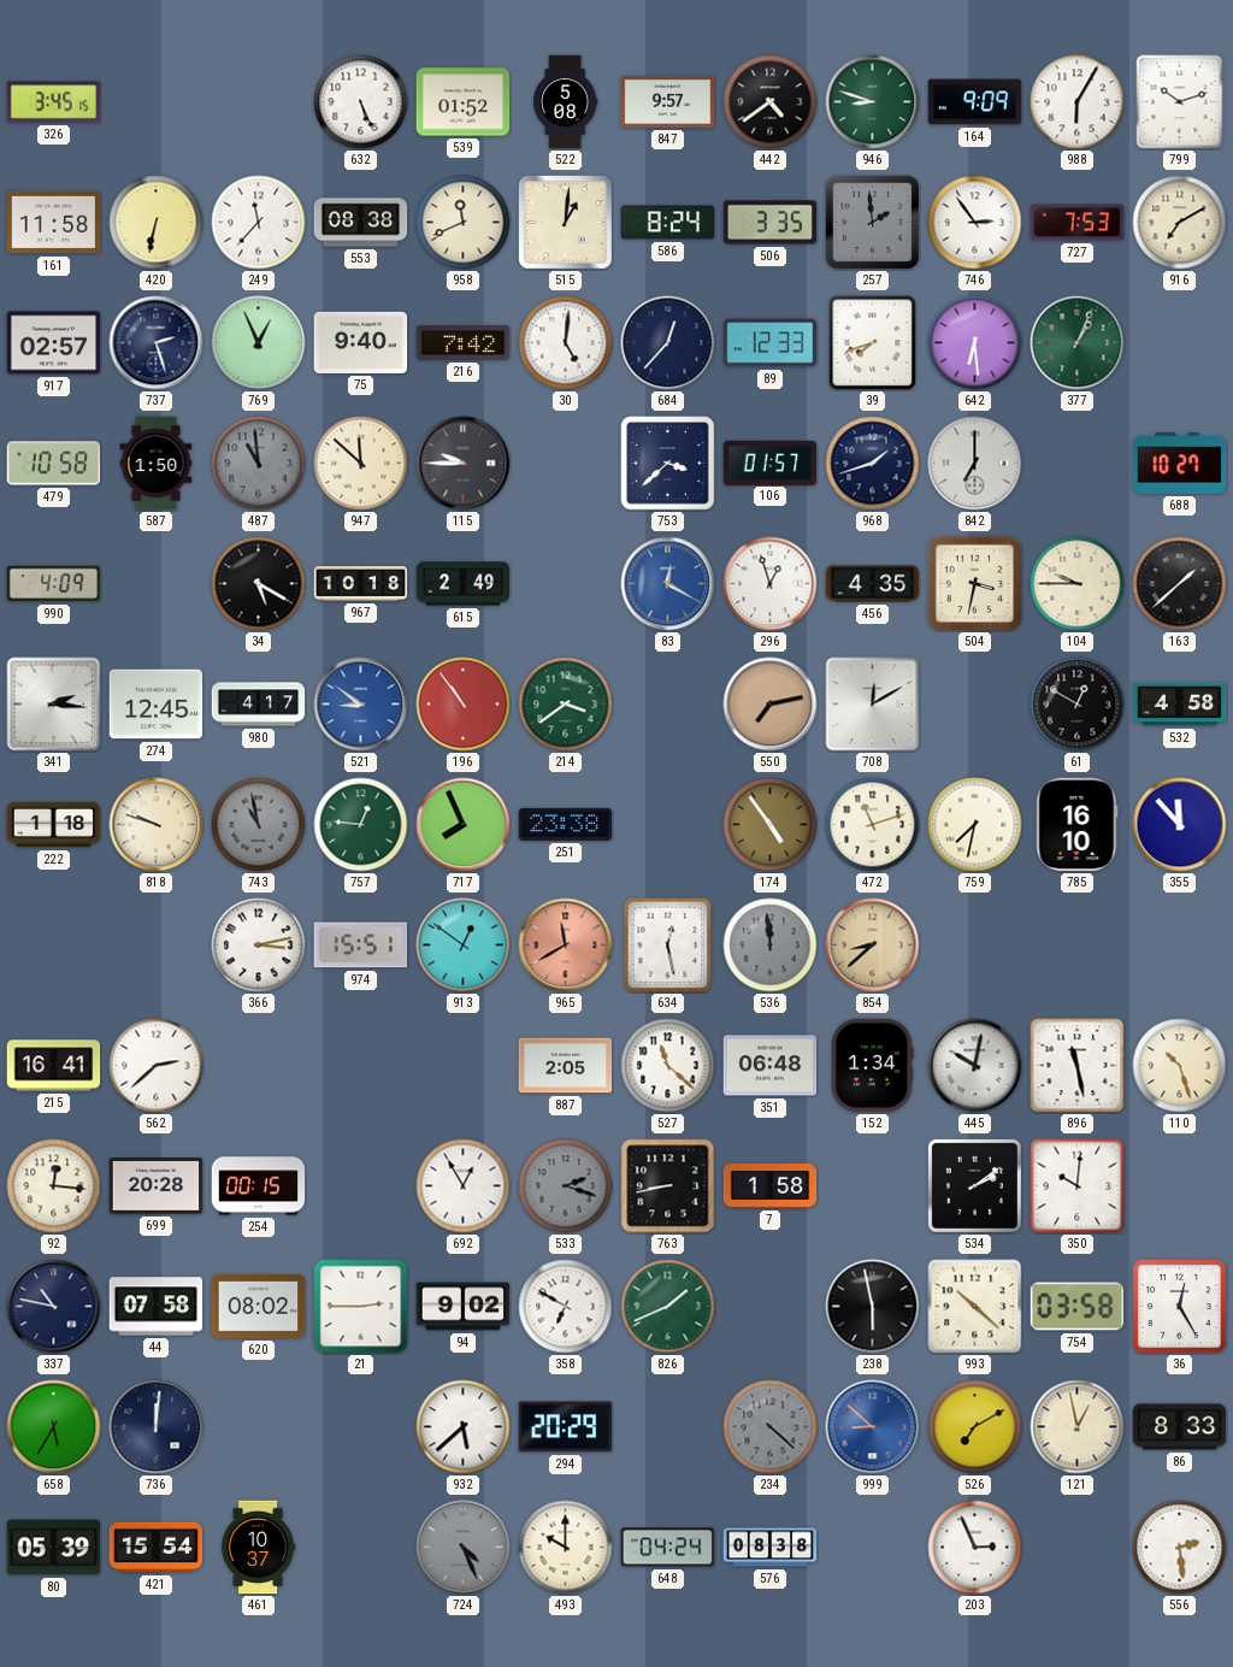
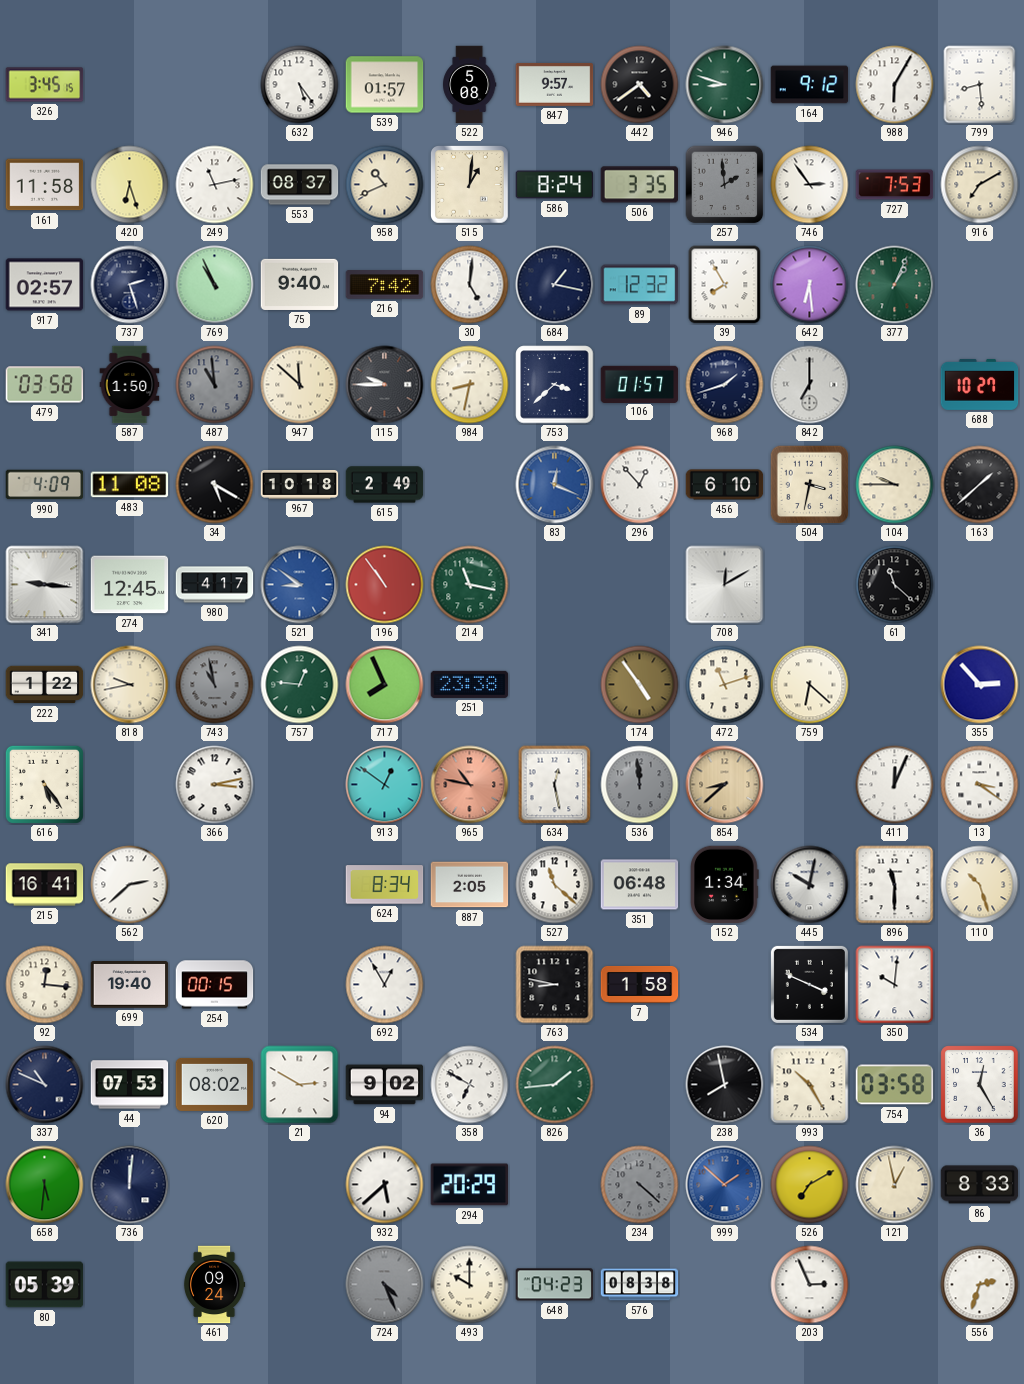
632: 5:26 -> 5:24 (300, 85)
539: 01:52 -> 01:57 (385, 85)
164: 9:09 -> 9:12 (810, 85)
799: 10:12 -> 8:29 (980, 85)
420: 6:32 -> 6:27 (130, 185)
249: 11:37 -> 11:13 (215, 185)
553: 08:38 -> 08:37 (300, 185)
958: 11:41 -> 10:41 (385, 185)
769: 12:56 -> 10:56 (215, 285)
684: 12:37 -> 1:17 (555, 285)
89: 12:33 -> 12:32 (640, 285)
39: 7:42 -> 7:55 (725, 285)
479: 10:58 -> 03:58 (45, 385)
984: none -> 8:32 (470, 385)
483: none -> 11:08 (130, 485)
83: 12:20 -> 12:19 (555, 485)
296: 12:57 -> 12:53 (640, 485)
456: 4:35 -> 6:10 (725, 485)
341: 2:16 -> 9:16 (45, 585)
214: 3:39 -> 11:17 (470, 585)
550: 7:13 -> none (771, 705)
61: 12:50 -> 11:22 (895, 585)
532: 4:58 -> none (1180, 705)
222: 1:18 -> 1:22 (45, 685)
818: 9:48 -> 9:43 (130, 685)
759: 7:32 -> 6:22 (810, 685)
785: 16:10 -> none (1078, 825)
355: 11:53 -> 2:53 (980, 685)
616: none -> 5:24 (44, 784)
974: 15:51 -> none (361, 946)
965: 11:40 -> 10:47 (470, 785)
411: none -> 12:04 (895, 785)
13: none -> 3:21 (980, 785)
624: none -> 8:34 (385, 885)
896: 11:28 -> 11:30 (895, 885)
699: 20:28 -> 19:40 (130, 985)
533: 2:18 -> none (566, 1186)
763: 8:43 -> 8:47 (555, 985)
534: 2:09 -> 3:49 (809, 984)
337: 10:47 -> 10:49 (45, 1085)
44: 07:58 -> 07:53 (130, 1085)
21: 2:45 -> 2:50 (300, 1085)
826: 1:41 -> 1:44 (555, 1085)
238: 5:58 -> 7:58 (725, 1085)
993: 10:22 -> 10:25 (810, 1085)
658: 5:35 -> 5:31 (45, 1185)
999: 8:52 -> 1:52 (725, 1185)
421: 15:54 -> none (157, 1548)
461: 10:37 -> 09:24 (214, 1285)
648: 04:24 -> 04:23 (555, 1285)
556: 2:29 -> 2:33 (980, 1285)
